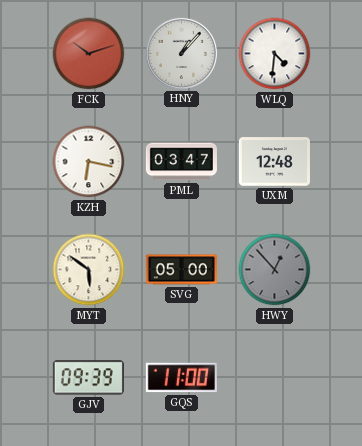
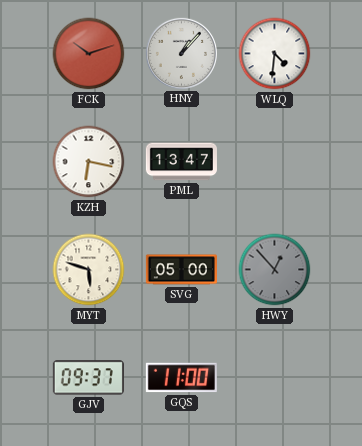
PML: 03:47 -> 13:47 (181, 162)
UXM: 12:48 -> none (274, 162)
MYT: 5:51 -> 5:48 (89, 270)
GJV: 09:39 -> 09:37 (88, 378)
